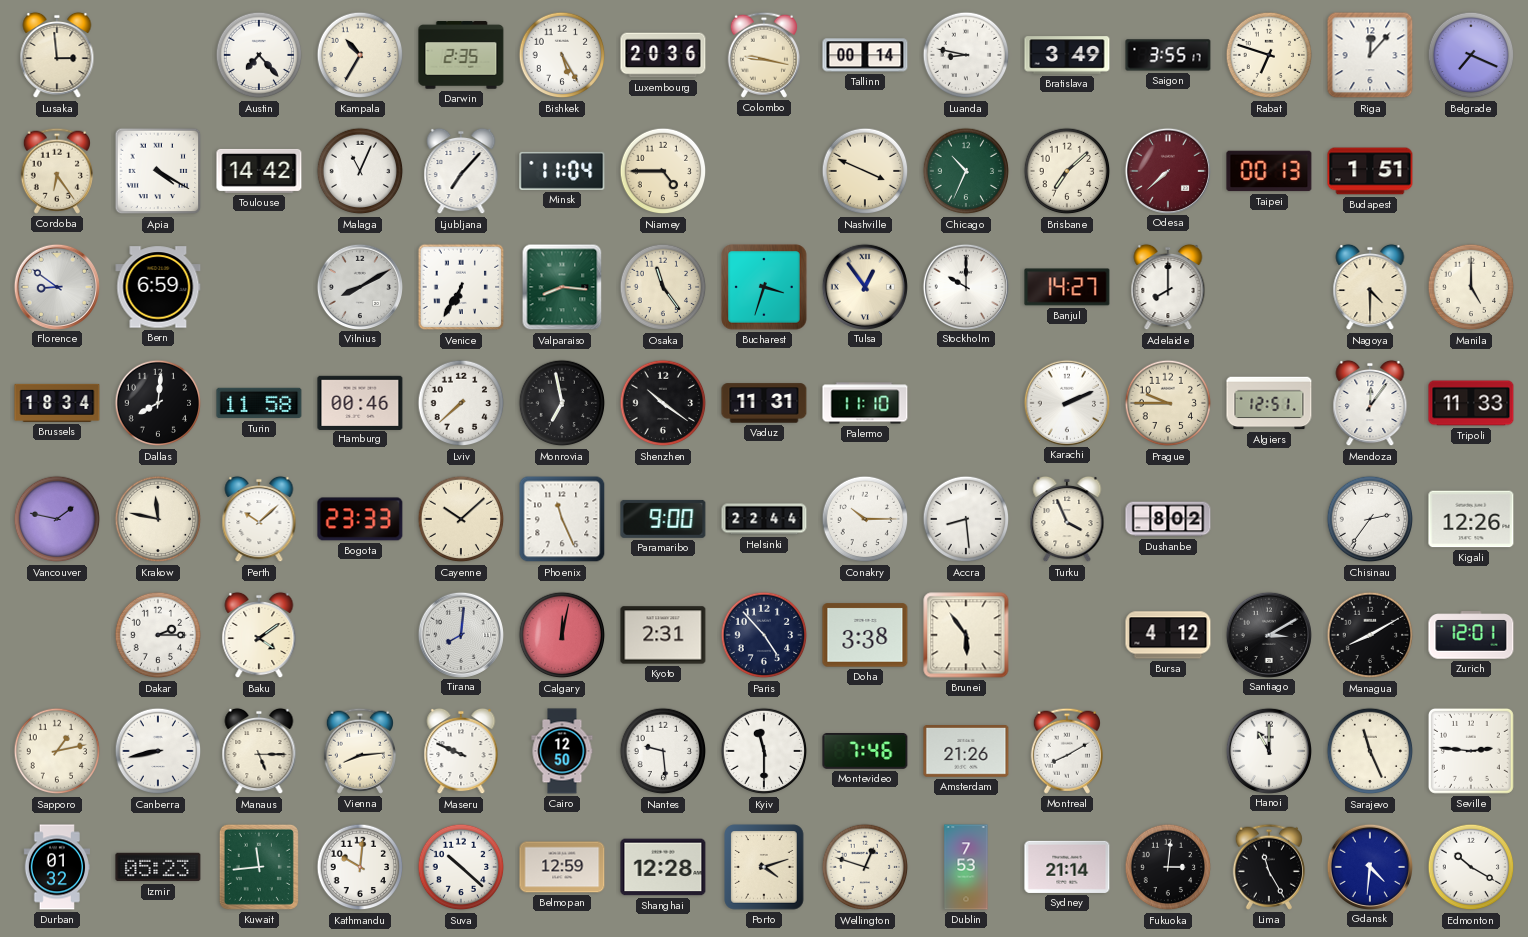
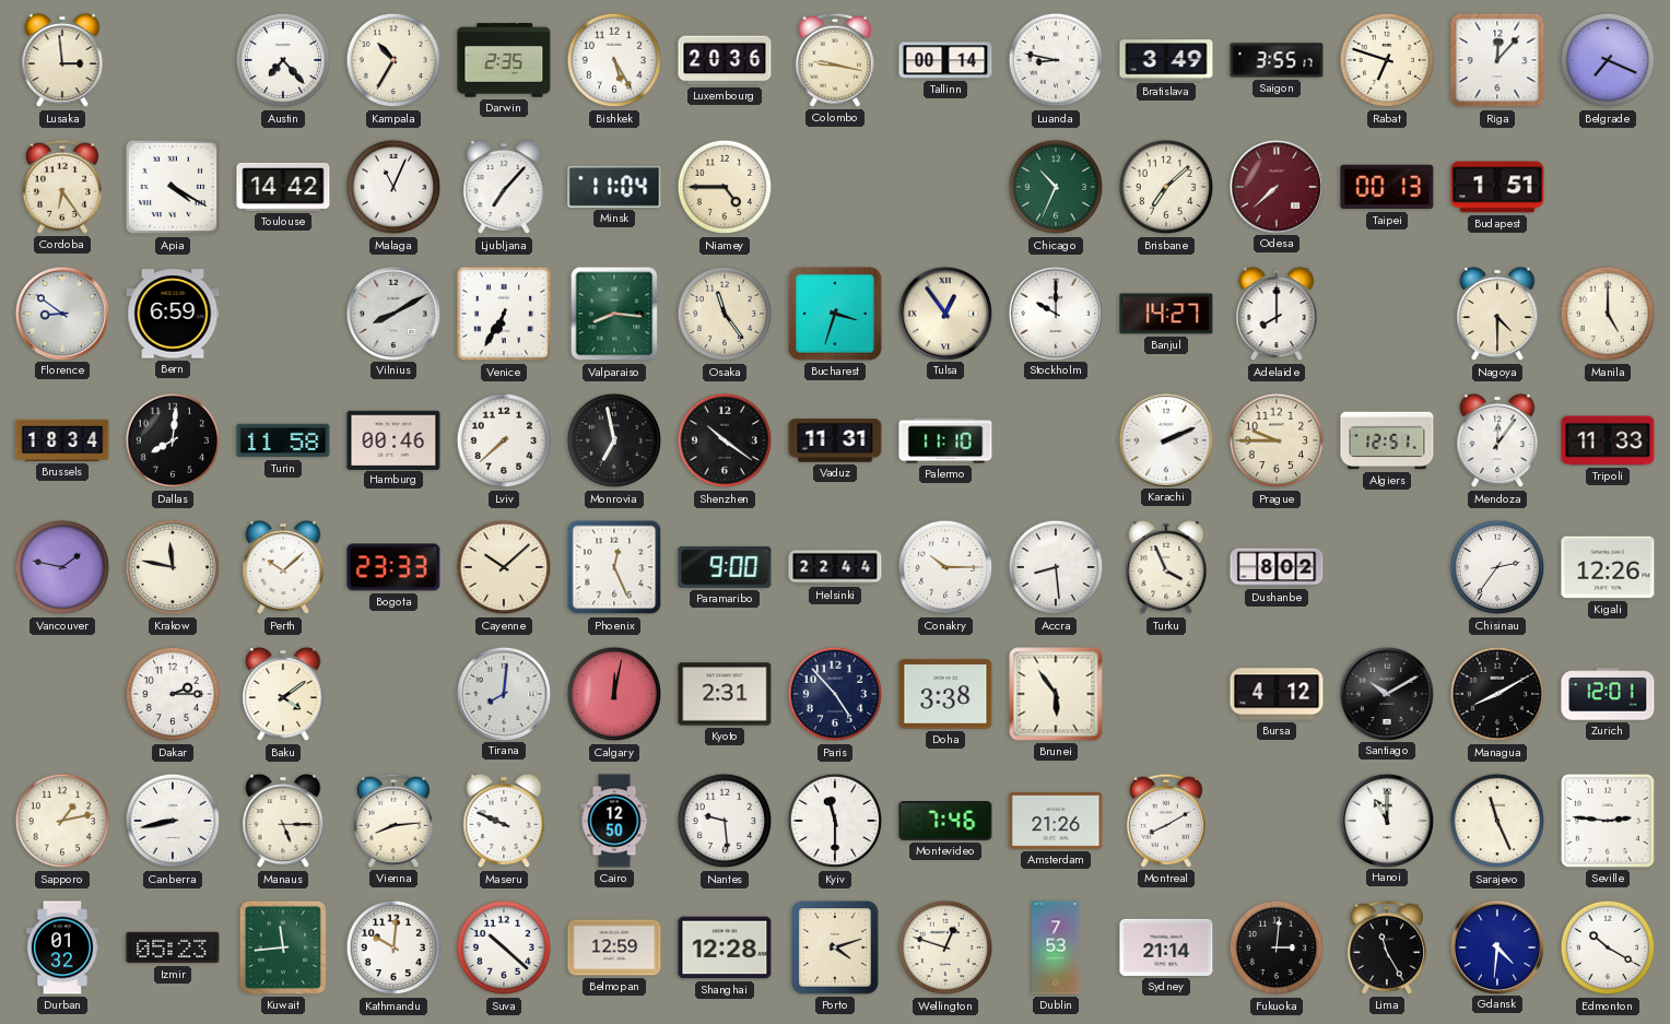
Nashville: 3:49 -> none (865, 171)
Phoenix: 11:26 -> 12:26 (614, 567)
Santiago: 3:10 -> 10:10 (1386, 693)
